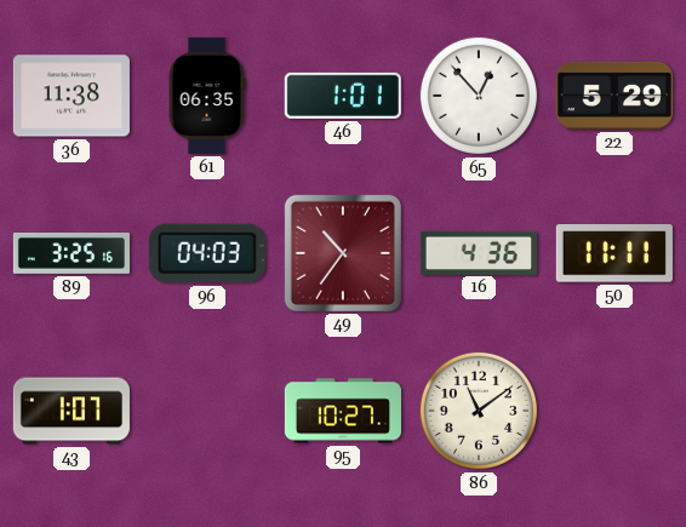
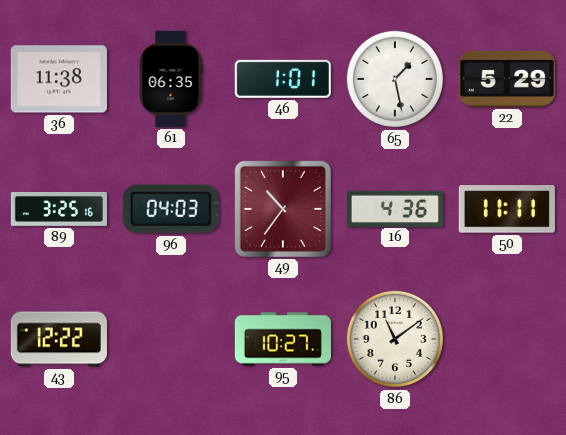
65: 12:53 -> 1:28 (395, 79)
43: 1:07 -> 12:22 (59, 339)
